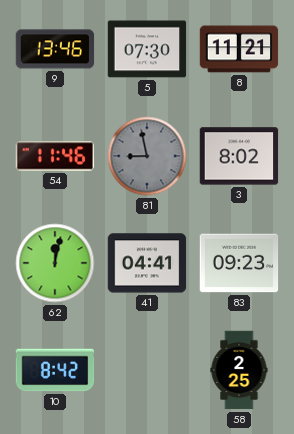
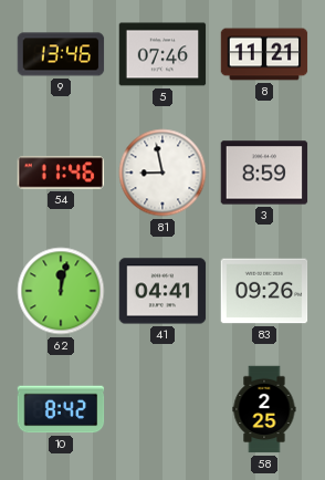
5: 07:30 -> 07:46 (162, 54)
81 dial: grey -> white (162, 173)
3: 8:02 -> 8:59 (264, 173)
83: 09:23 -> 09:26 (264, 291)
